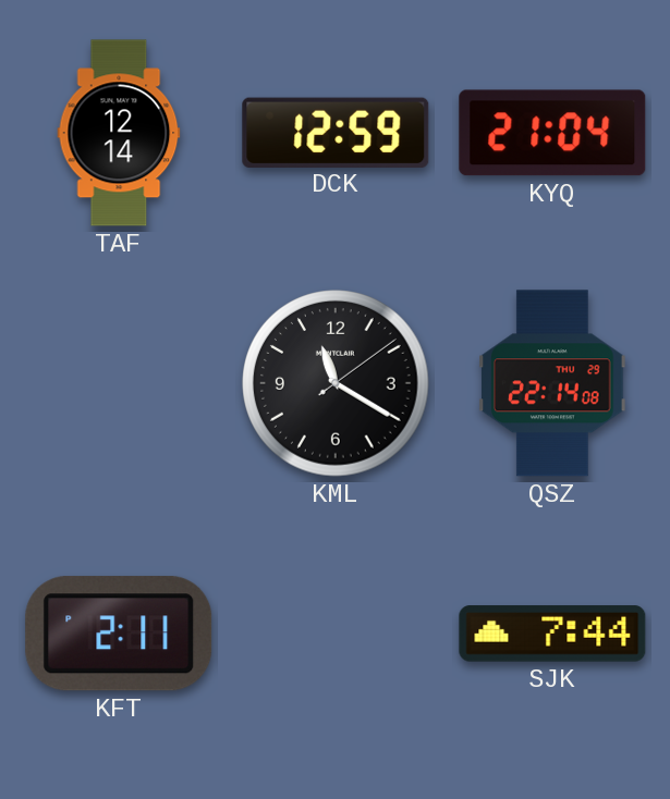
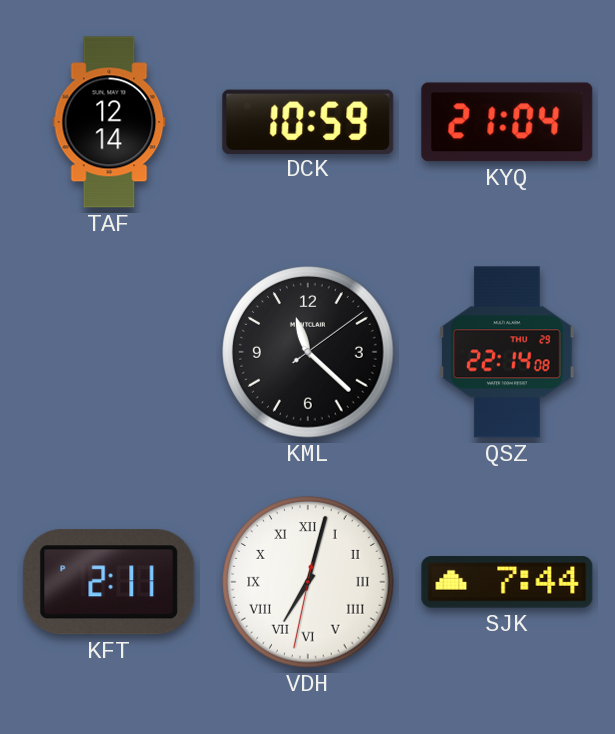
DCK: 12:59 -> 10:59 (308, 121)
KML: 11:20 -> 11:22 (308, 352)
VDH: none -> 7:02 (308, 582)
